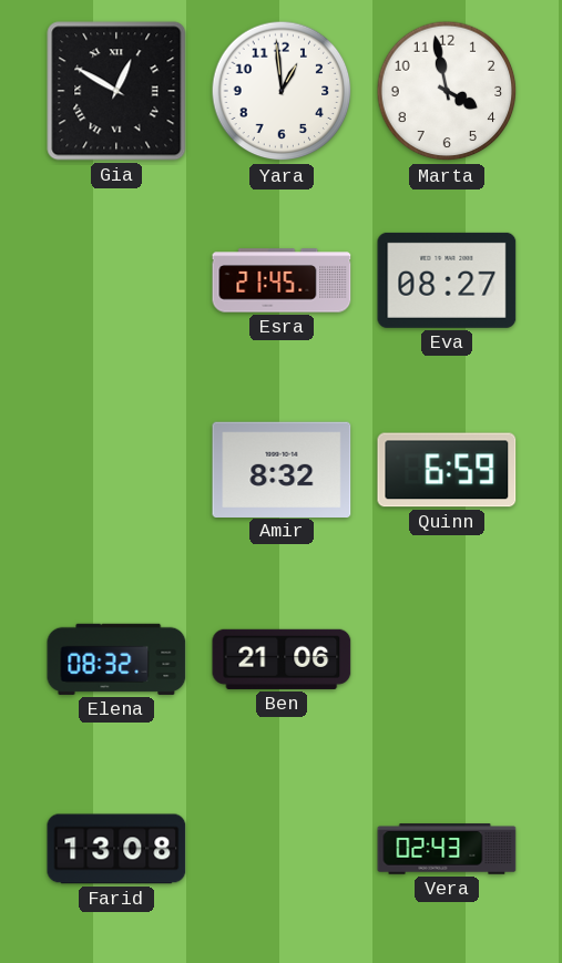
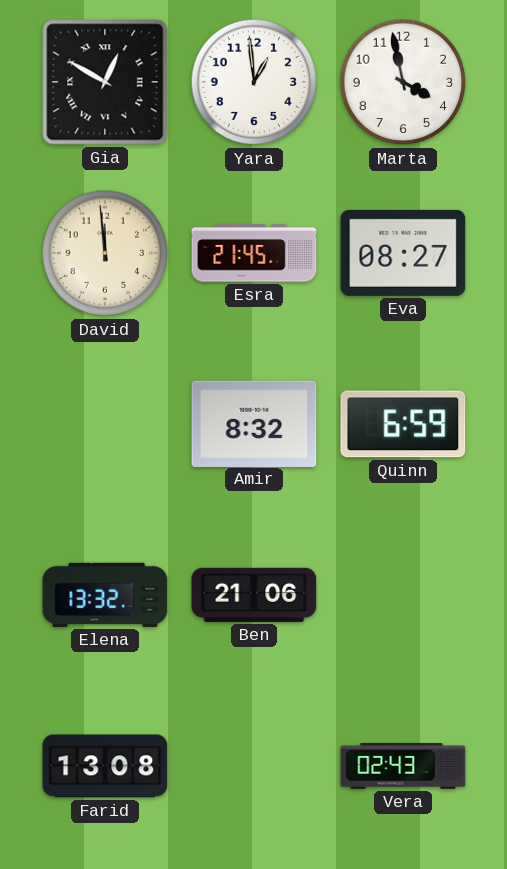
David: none -> 11:59 (105, 253)
Elena: 08:32 -> 13:32 (105, 595)
